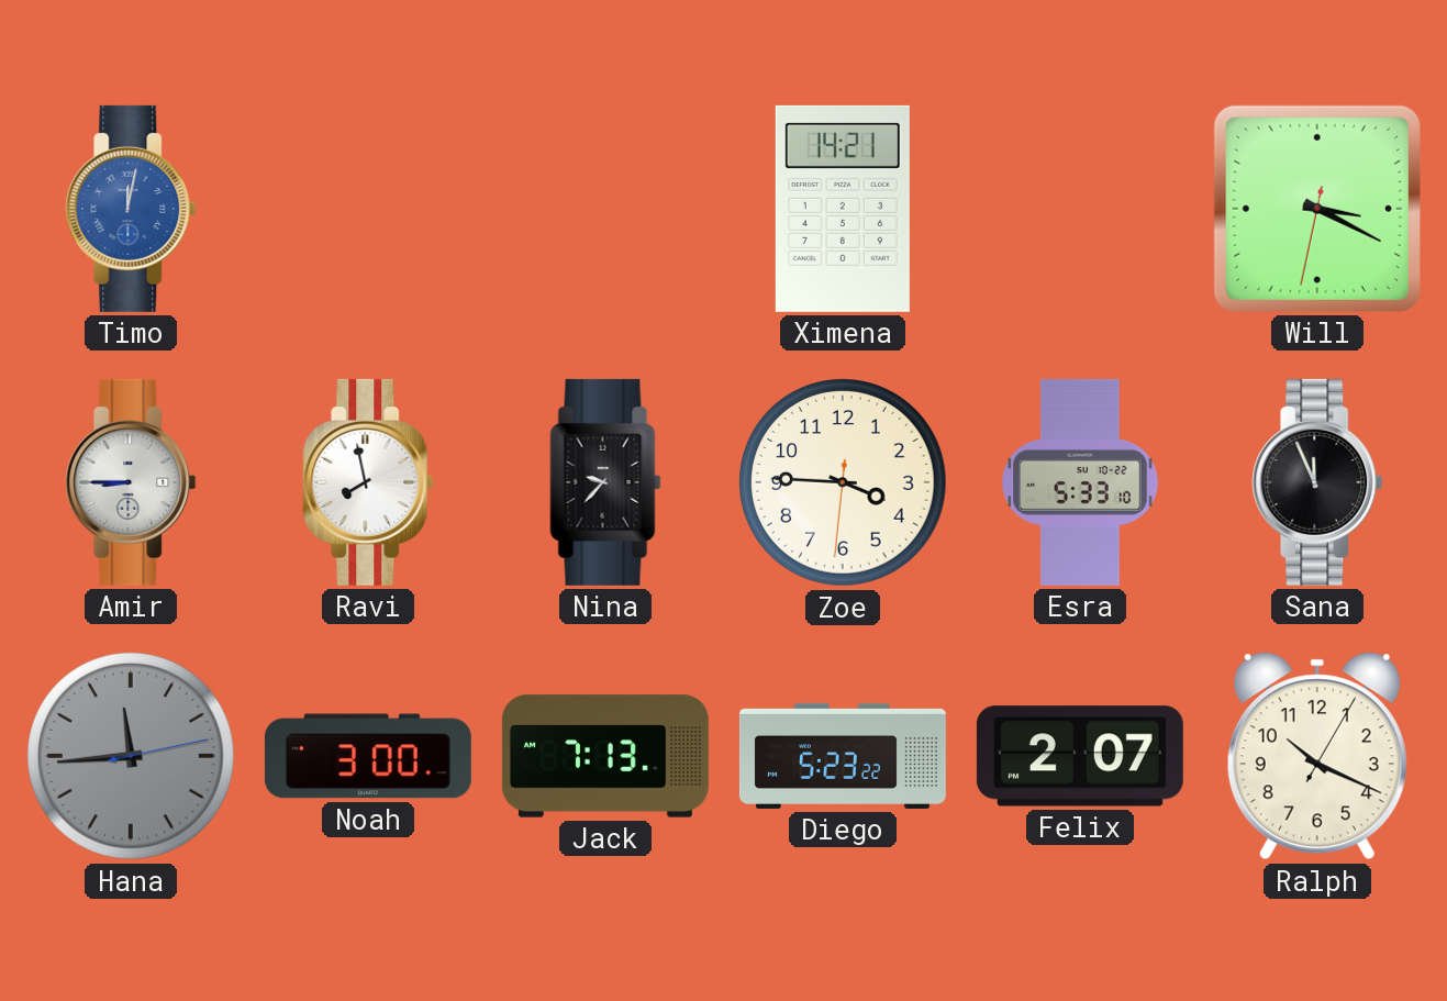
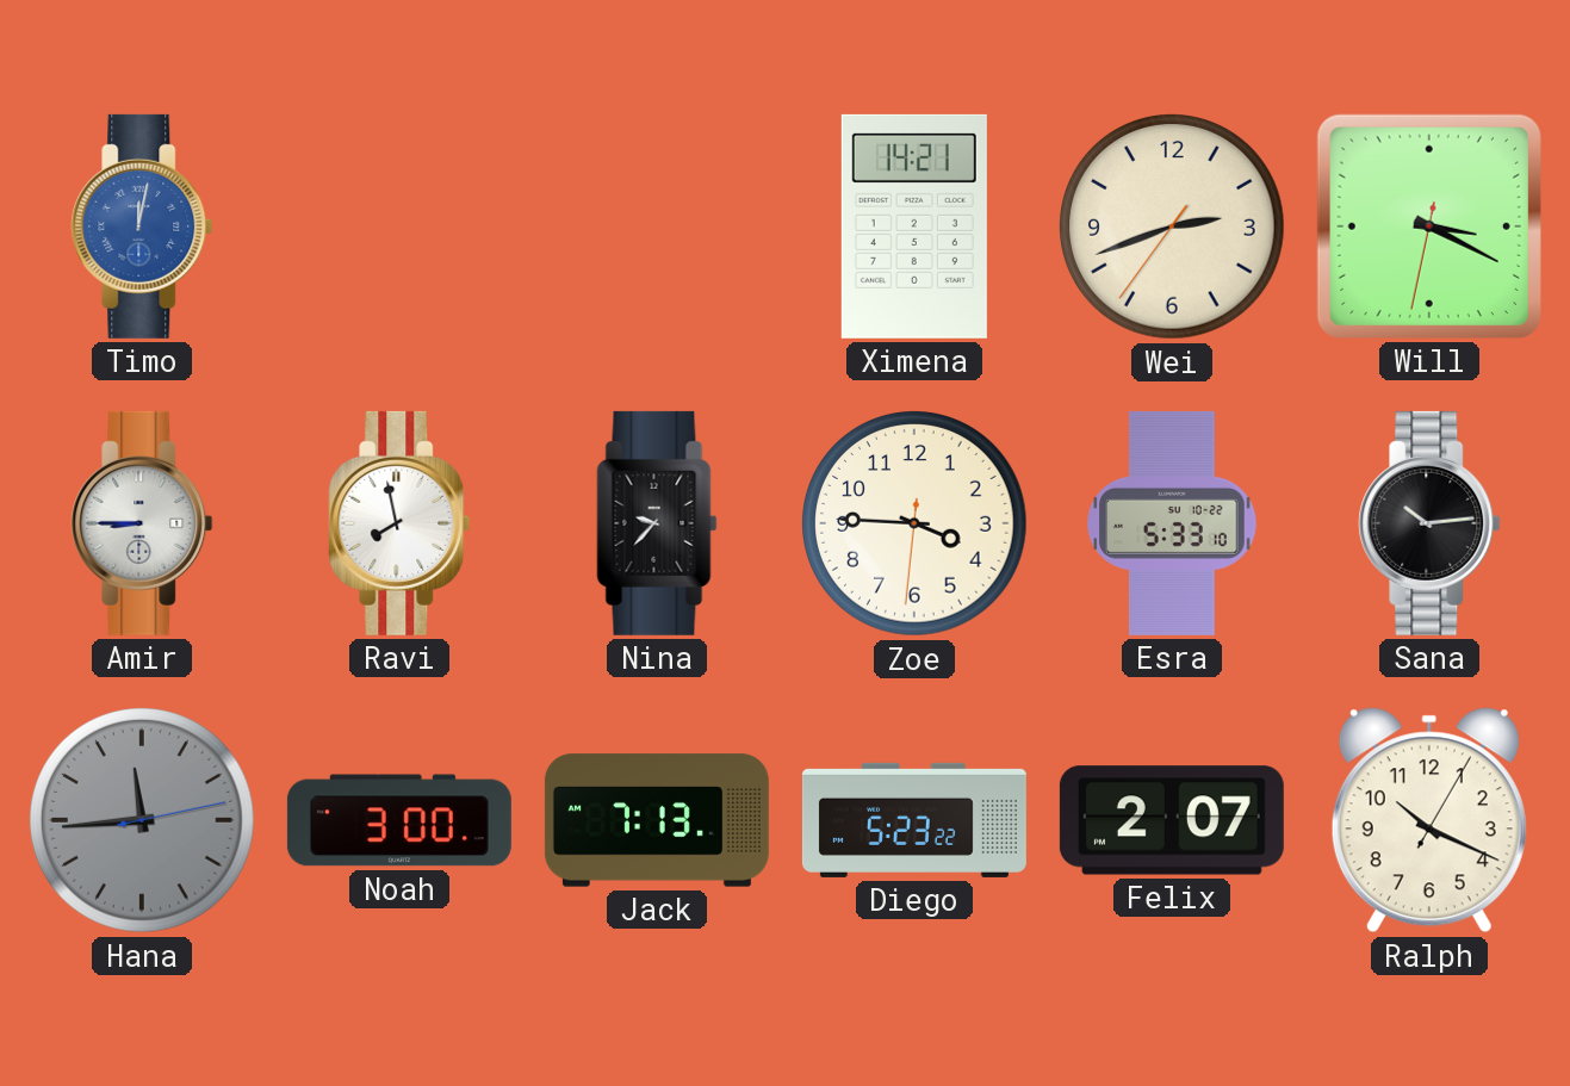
Wei: none -> 2:41 (1173, 228)
Sana: 11:56 -> 10:14 (1429, 523)
